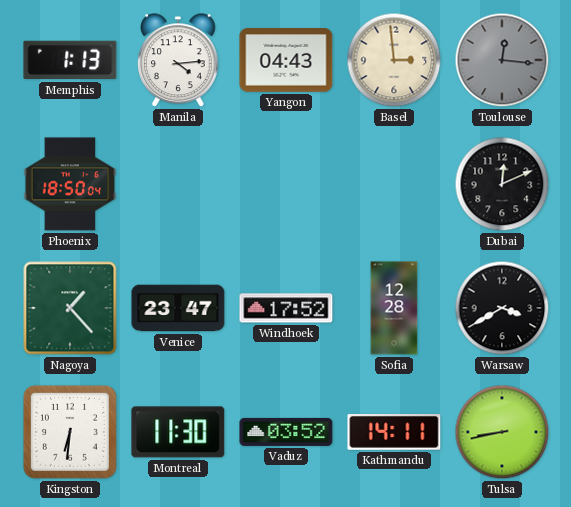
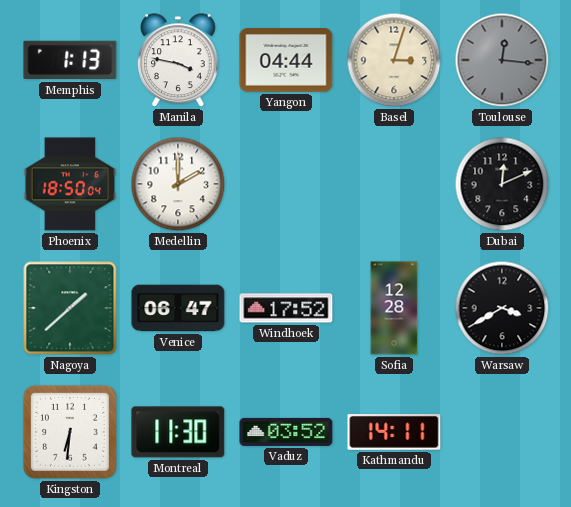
Manila: 4:14 -> 3:47 (178, 61)
Yangon: 04:43 -> 04:44 (286, 60)
Basel: 2:59 -> 3:03 (394, 60)
Medellin: none -> 2:00 (178, 184)
Nagoya: 1:23 -> 1:38 (70, 308)
Venice: 23:47 -> 06:47 (178, 308)
Tulsa: 8:43 -> none (502, 432)
